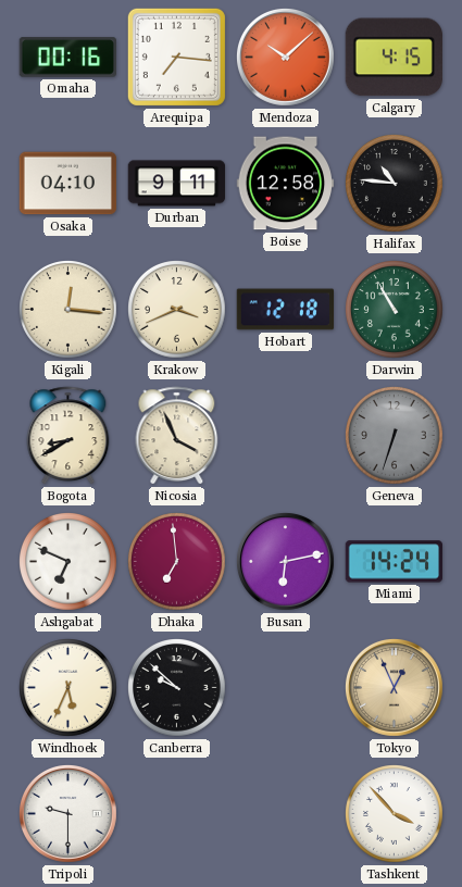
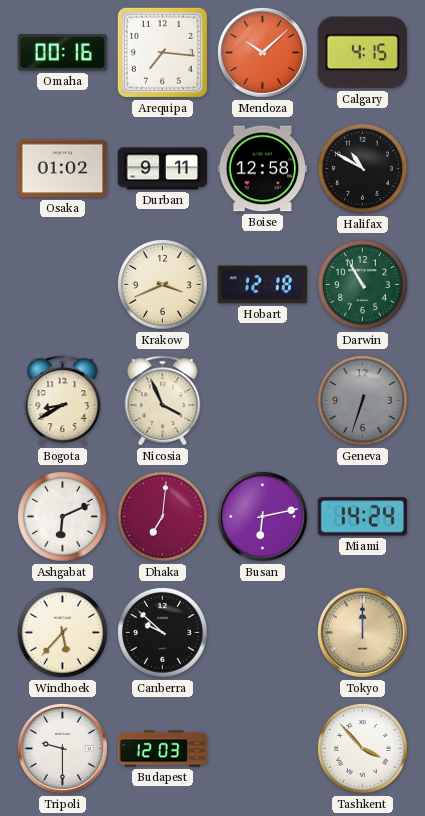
Osaka: 04:10 -> 01:02 (63, 169)
Halifax: 10:46 -> 10:50 (363, 169)
Kigali: 12:16 -> none (68, 310)
Ashgabat: 6:49 -> 6:11 (63, 517)
Dhaka: 6:59 -> 7:01 (163, 517)
Windhoek: 5:34 -> 5:37 (63, 633)
Tokyo: 12:56 -> 12:00 (363, 633)
Budapest: none -> 12:03 (163, 749)
